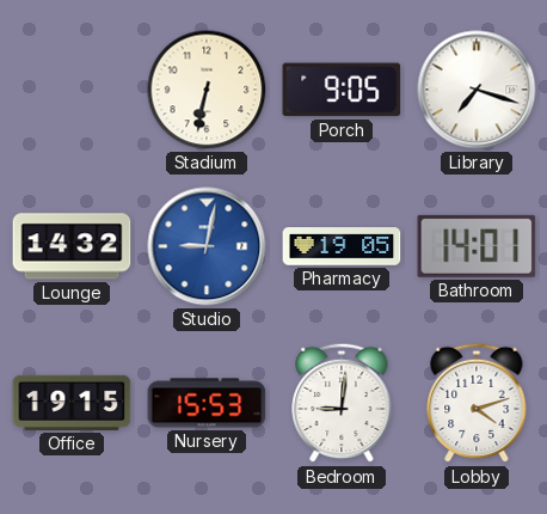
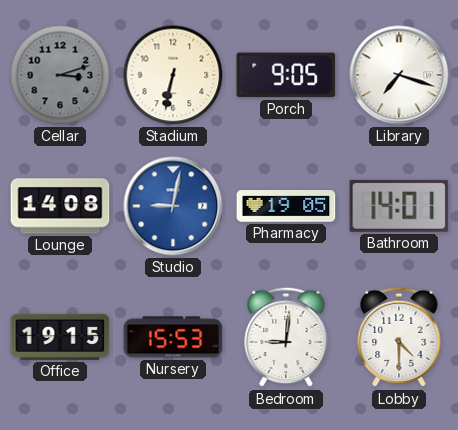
Cellar: none -> 3:12 (60, 75)
Lounge: 14:32 -> 14:08 (60, 206)
Lobby: 4:12 -> 4:30 (399, 337)
